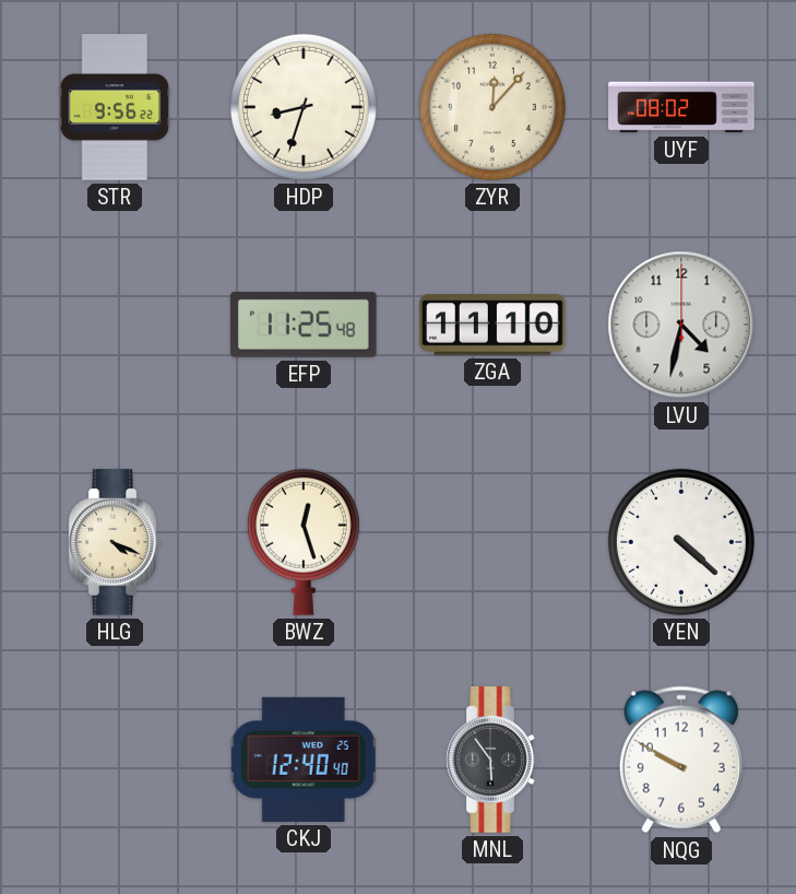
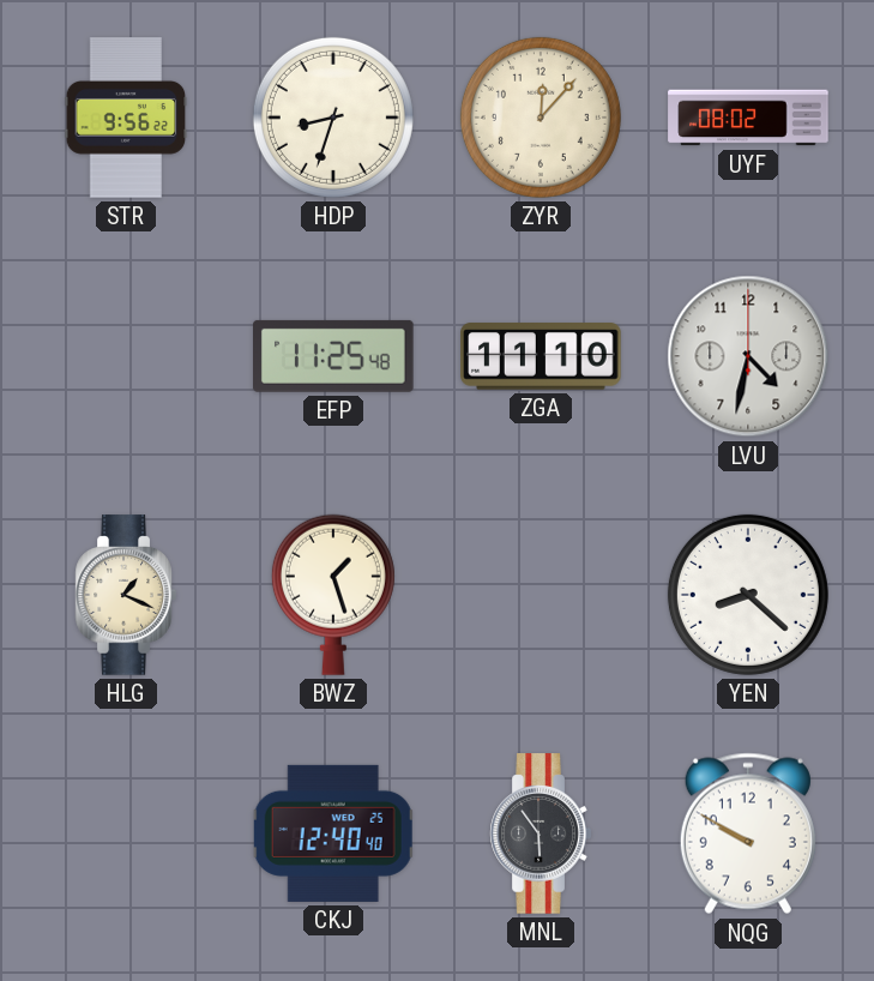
HLG: 4:19 -> 1:19 (126, 595)
BWZ: 12:27 -> 1:27 (333, 595)
YEN: 4:22 -> 8:22 (748, 595)
